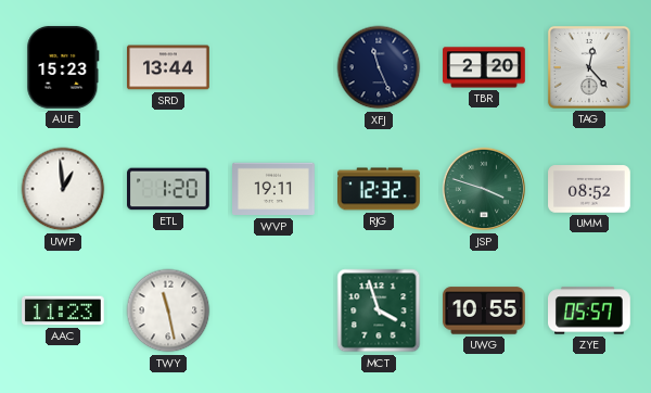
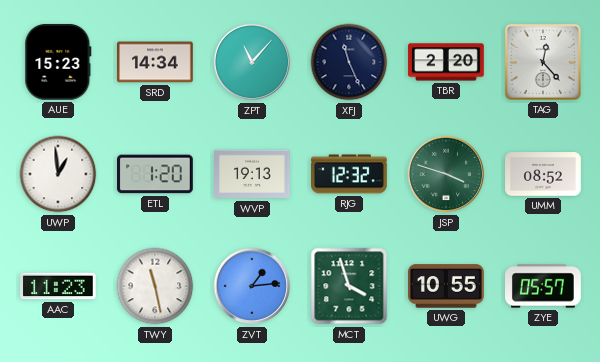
SRD: 13:44 -> 14:34 (156, 62)
ZPT: none -> 11:07 (252, 62)
WVP: 19:11 -> 19:13 (253, 174)
ZVT: none -> 1:14 (252, 286)
